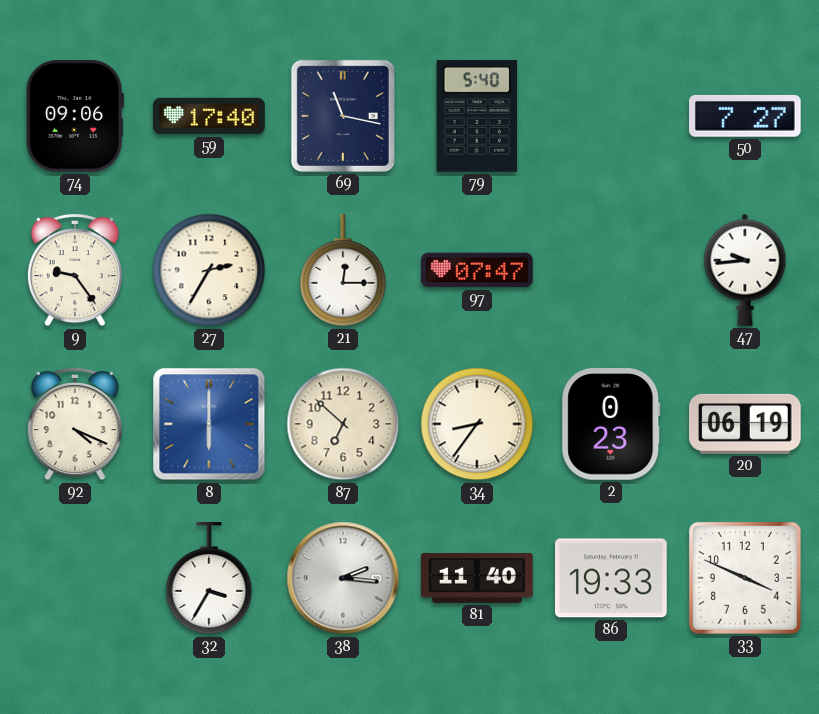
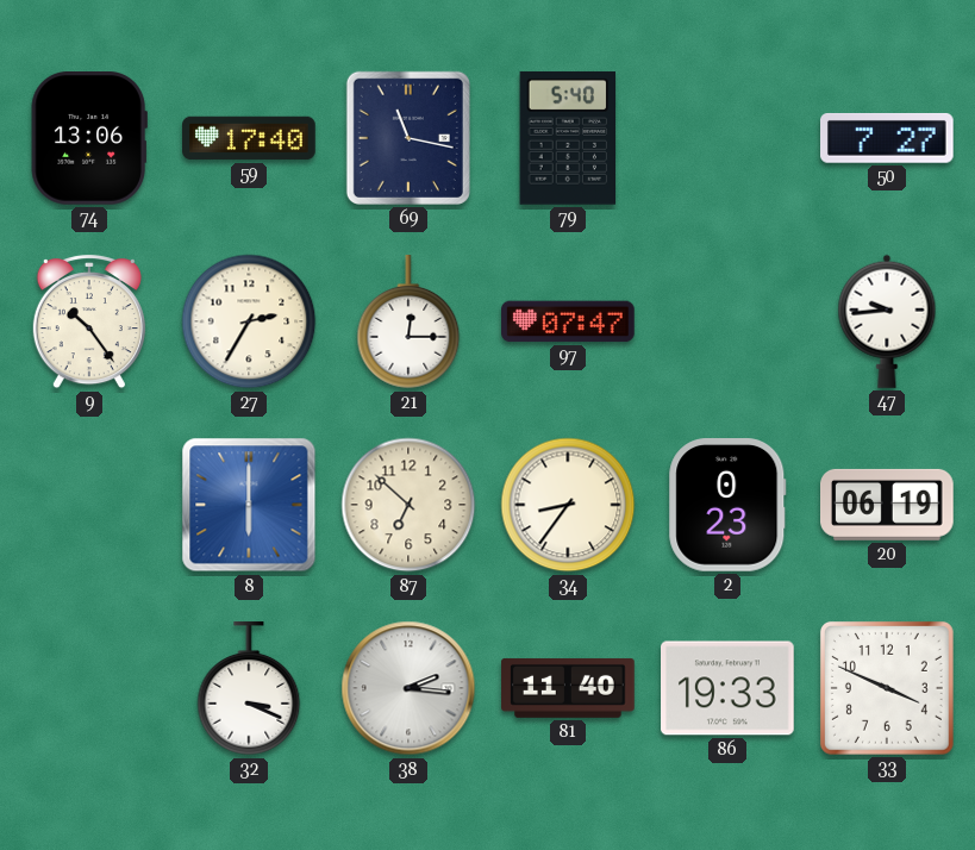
74: 09:06 -> 13:06 (89, 139)
9: 9:24 -> 10:24 (89, 321)
92: 4:19 -> none (75, 424)
32: 3:35 -> 3:19 (249, 689)
